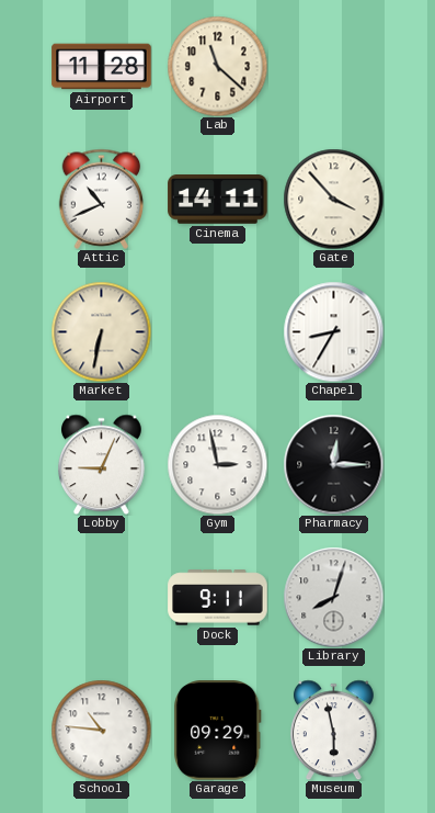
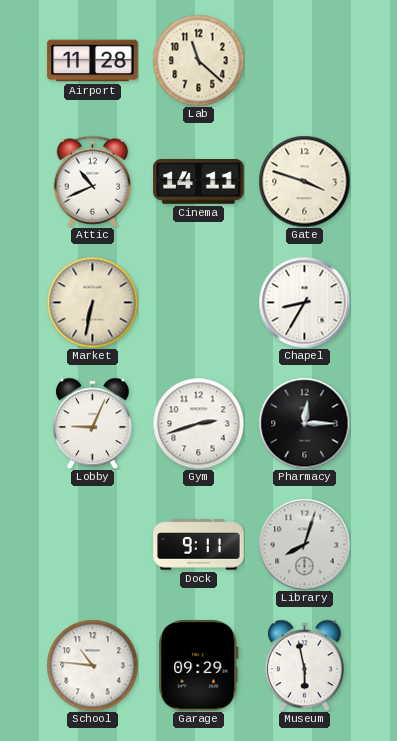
Gate: 3:53 -> 3:48 (304, 181)
Gym: 2:58 -> 2:42 (198, 423)
